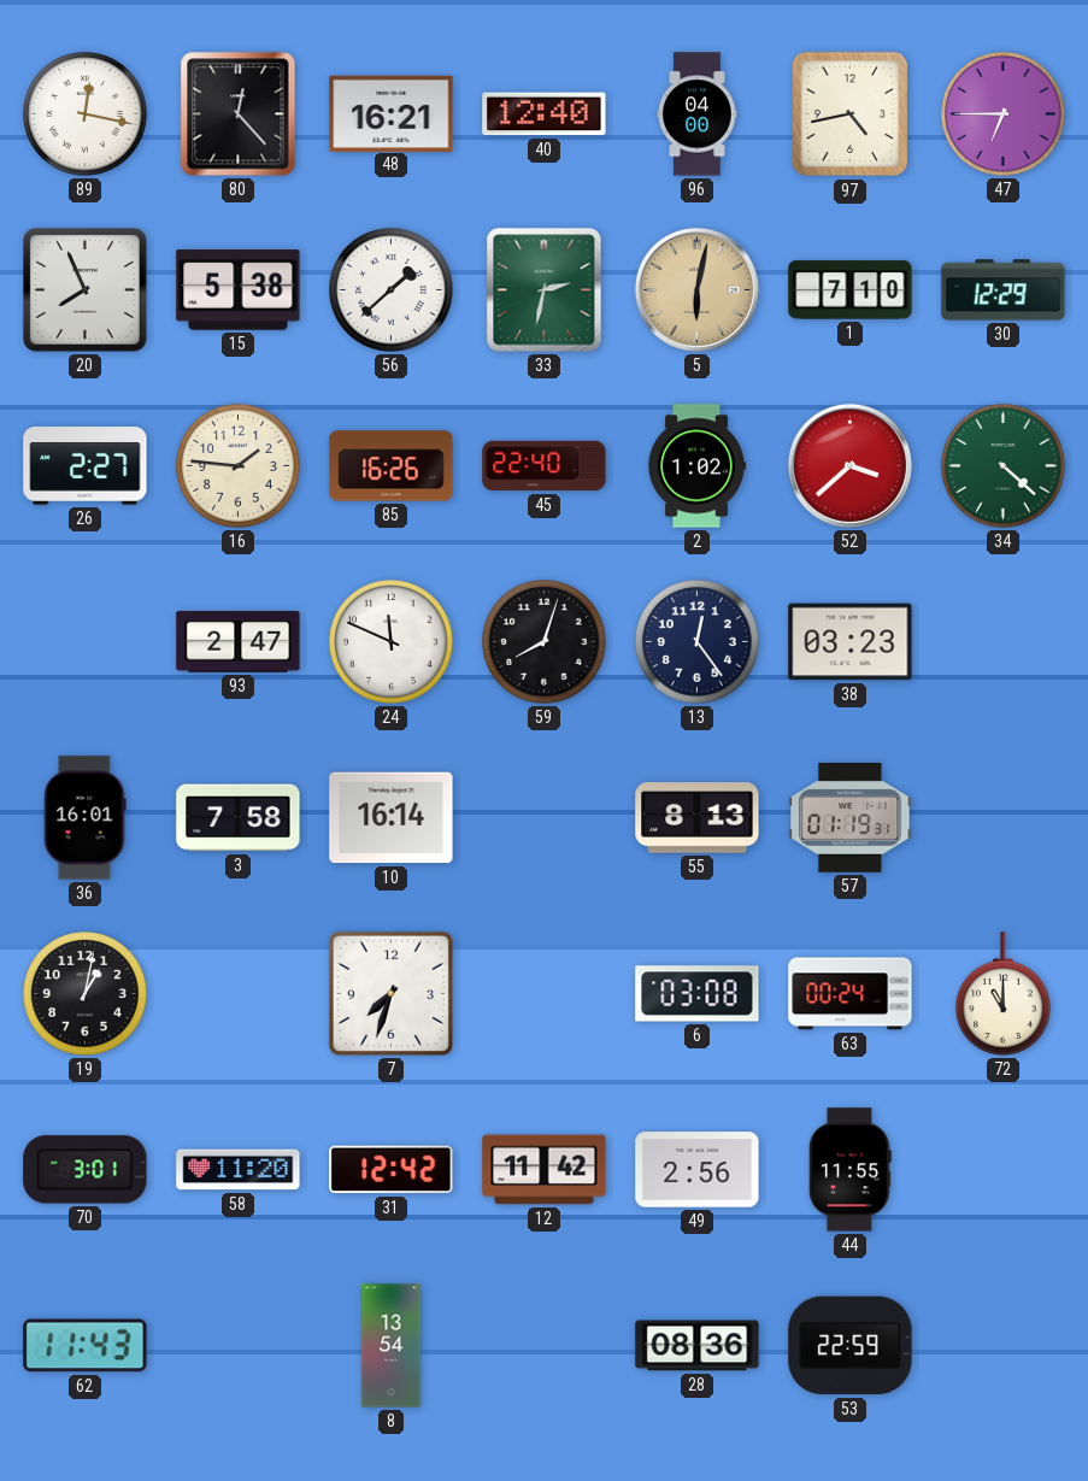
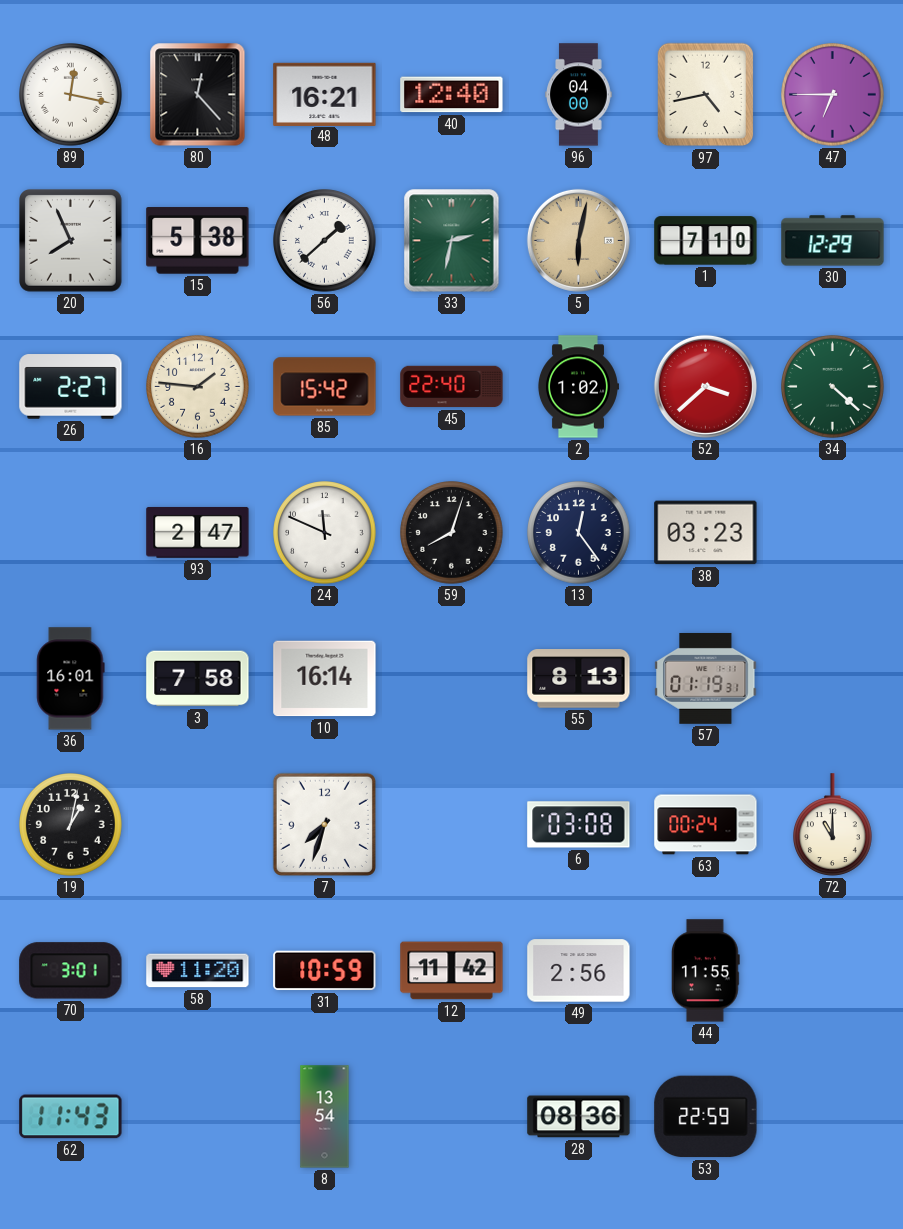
85: 16:26 -> 15:42 (325, 387)
31: 12:42 -> 10:59 (325, 971)
